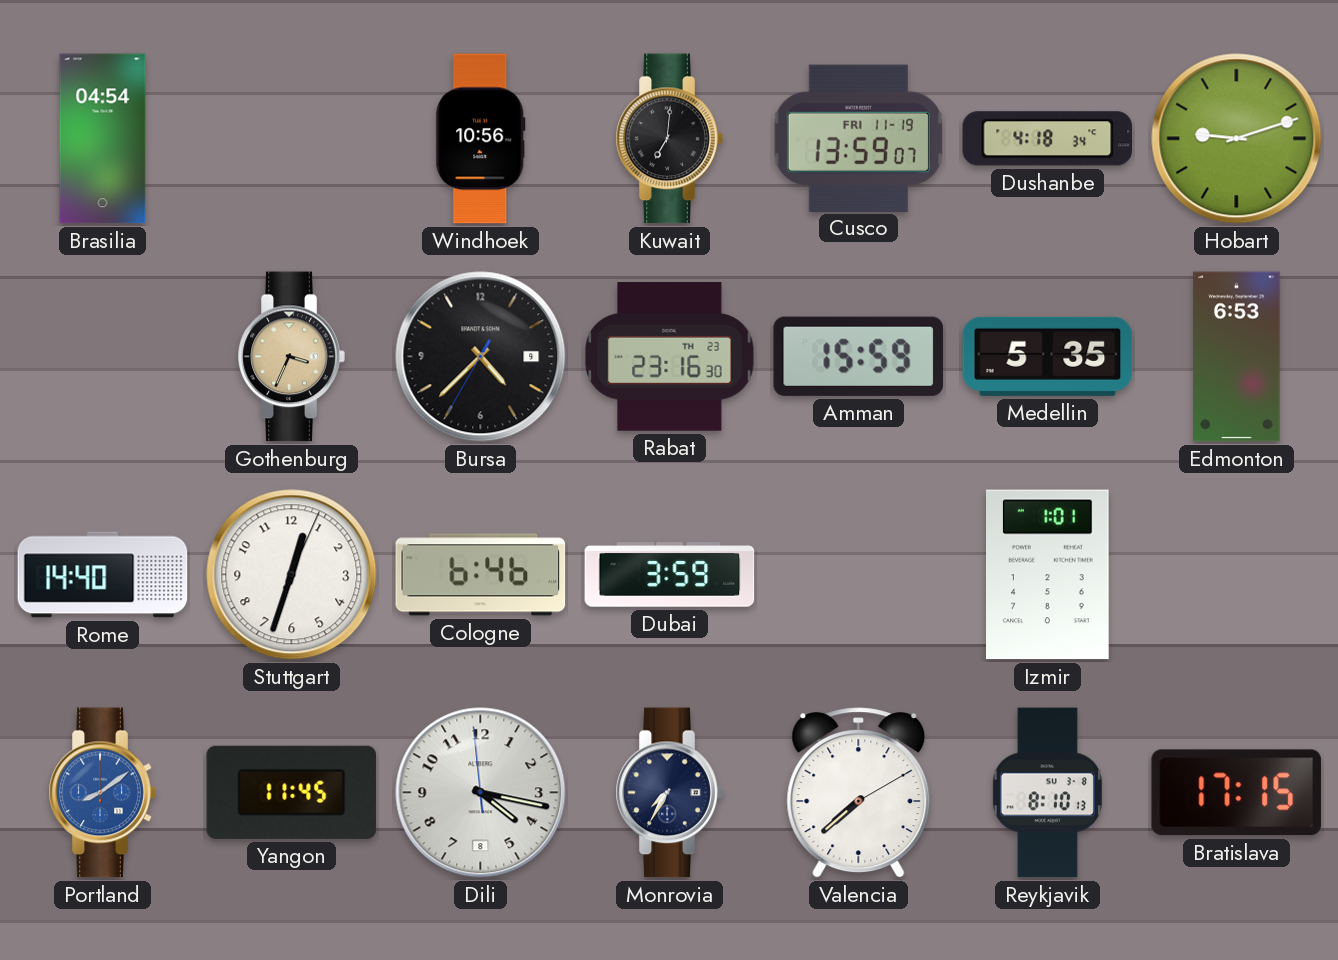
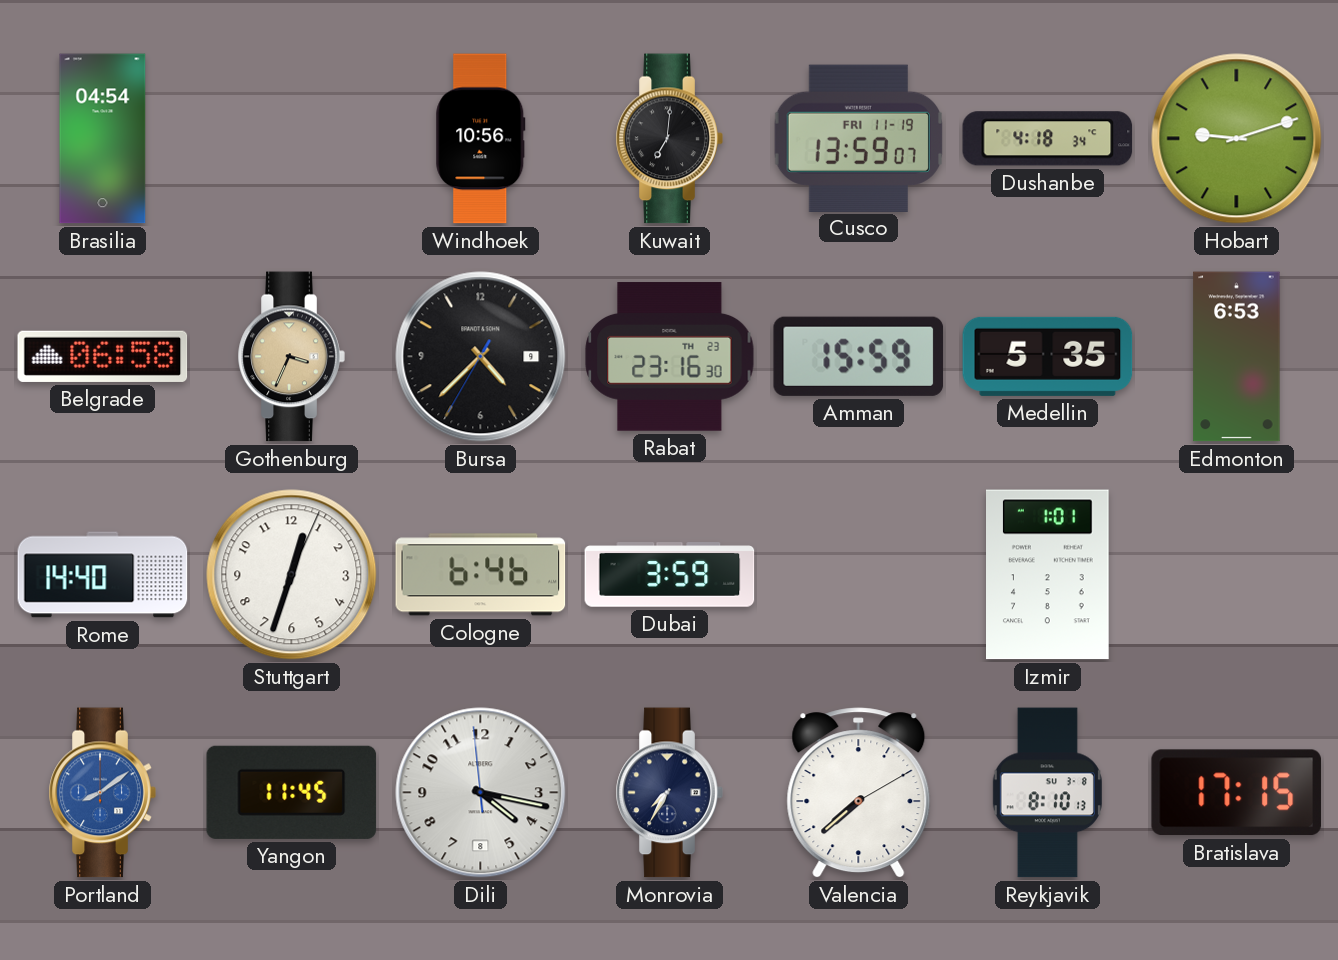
Belgrade: none -> 06:58 (103, 356)
